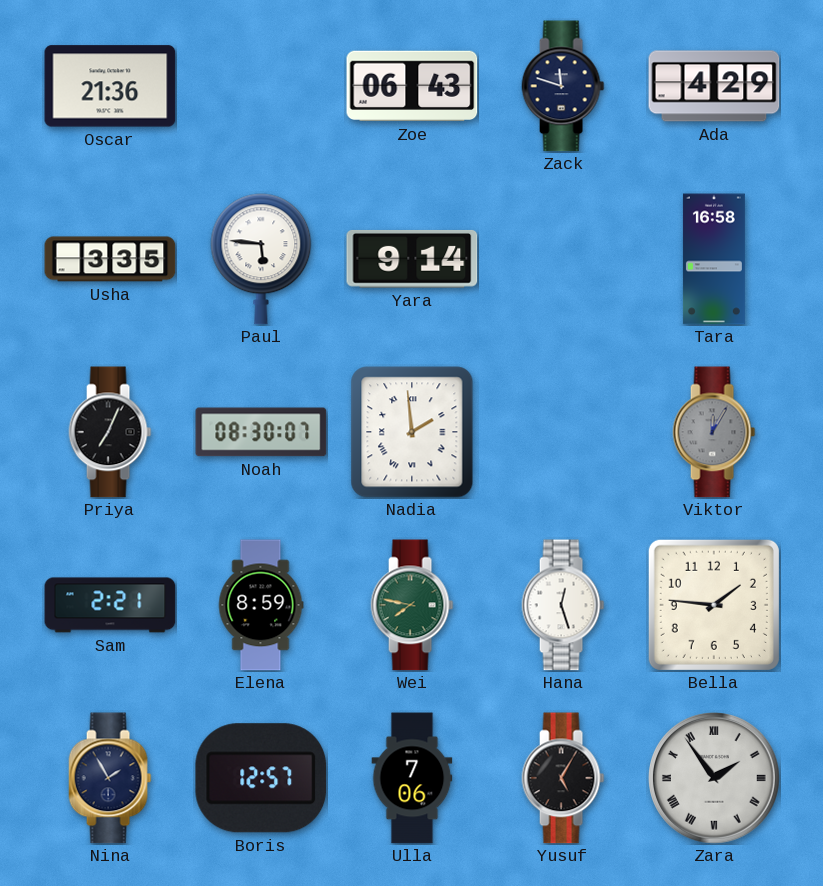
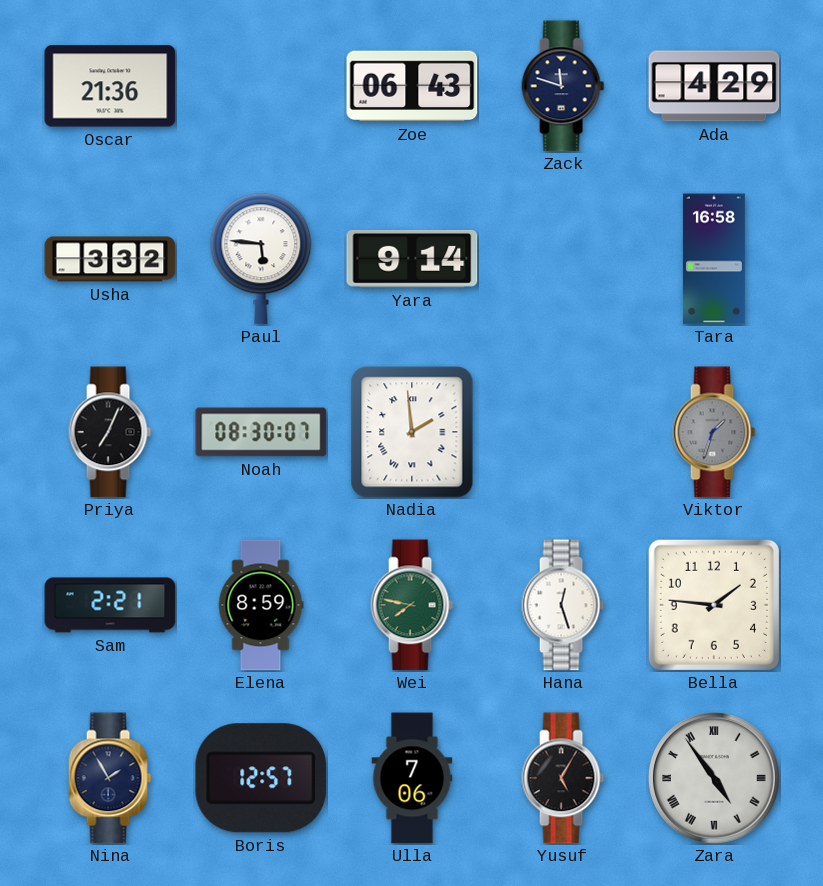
Usha: 3:35 -> 3:32 (110, 259)
Viktor: 12:05 -> 1:33 (714, 432)
Zara: 1:54 -> 4:54 (715, 779)
